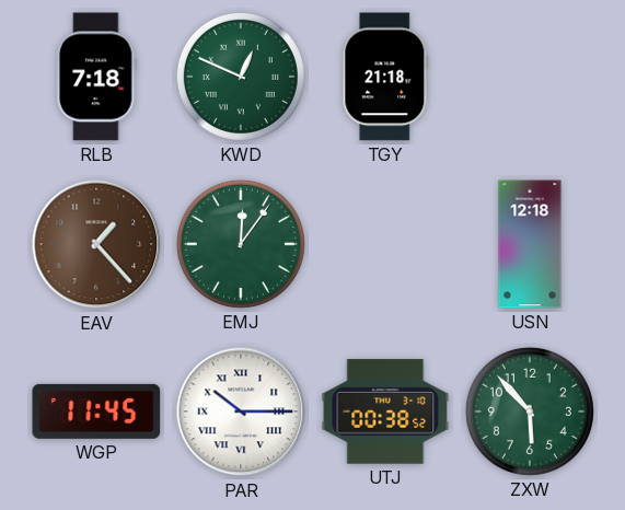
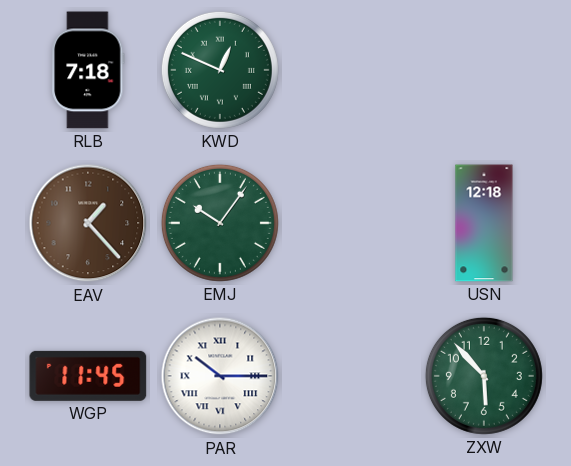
TGY: 21:18 -> none (385, 77)
EMJ: 12:06 -> 10:06 (220, 223)
UTJ: 00:38 -> none (385, 412)
